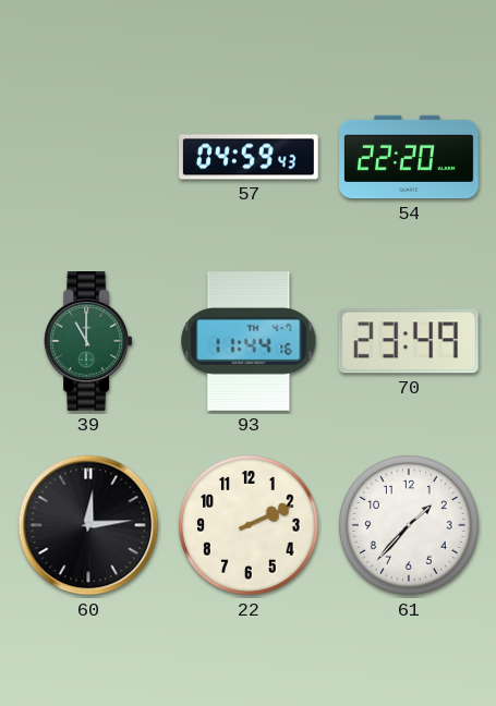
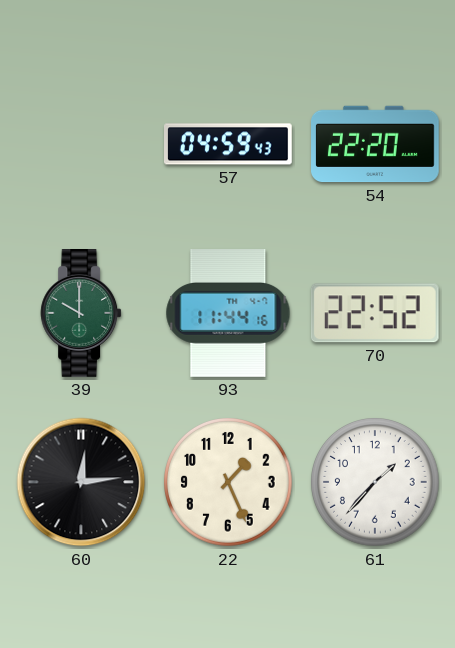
39: 11:00 -> 10:00 (81, 314)
70: 23:49 -> 22:52 (375, 313)
22: 2:11 -> 1:26 (229, 483)
